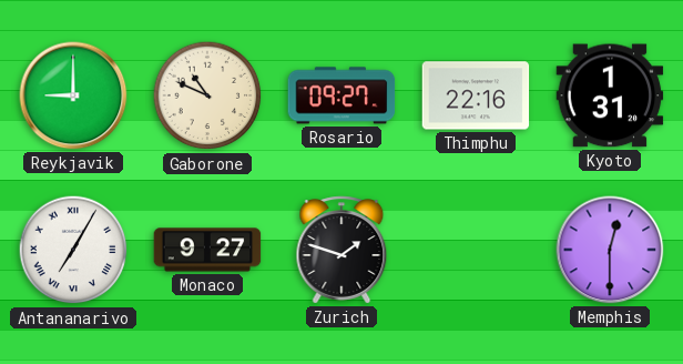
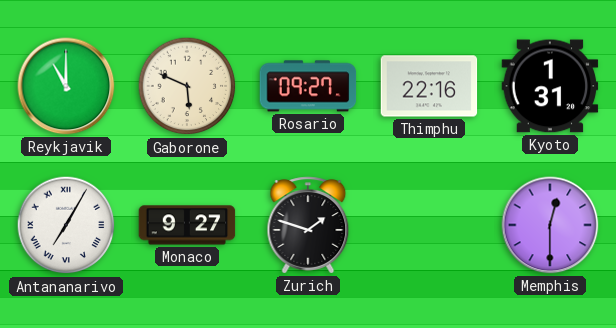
Reykjavik: 9:00 -> 11:00 (66, 86)
Gaborone: 10:49 -> 5:49 (187, 86)
